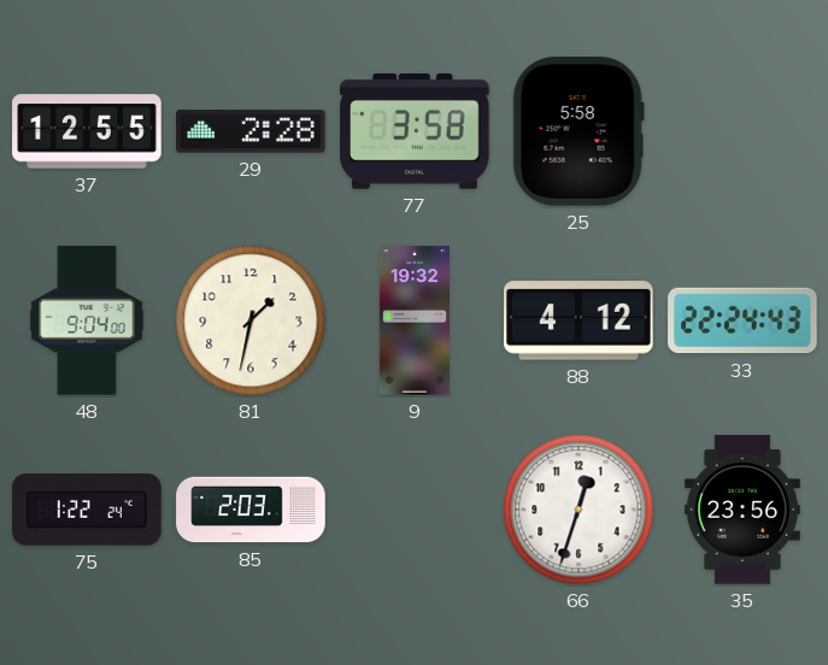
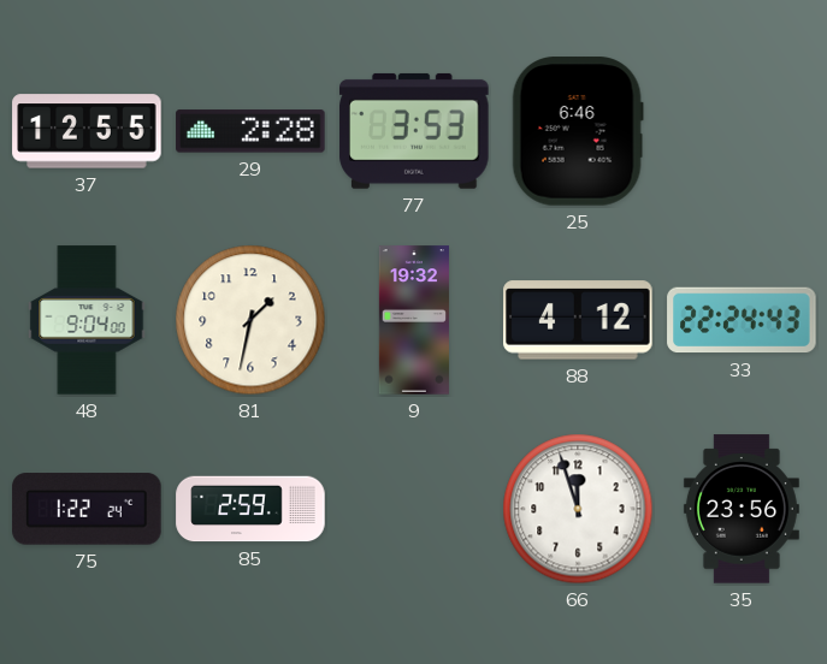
77: 3:58 -> 3:53 (414, 131)
25: 5:58 -> 6:46 (578, 131)
85: 2:03 -> 2:59 (250, 509)
66: 12:33 -> 11:57 (578, 509)
